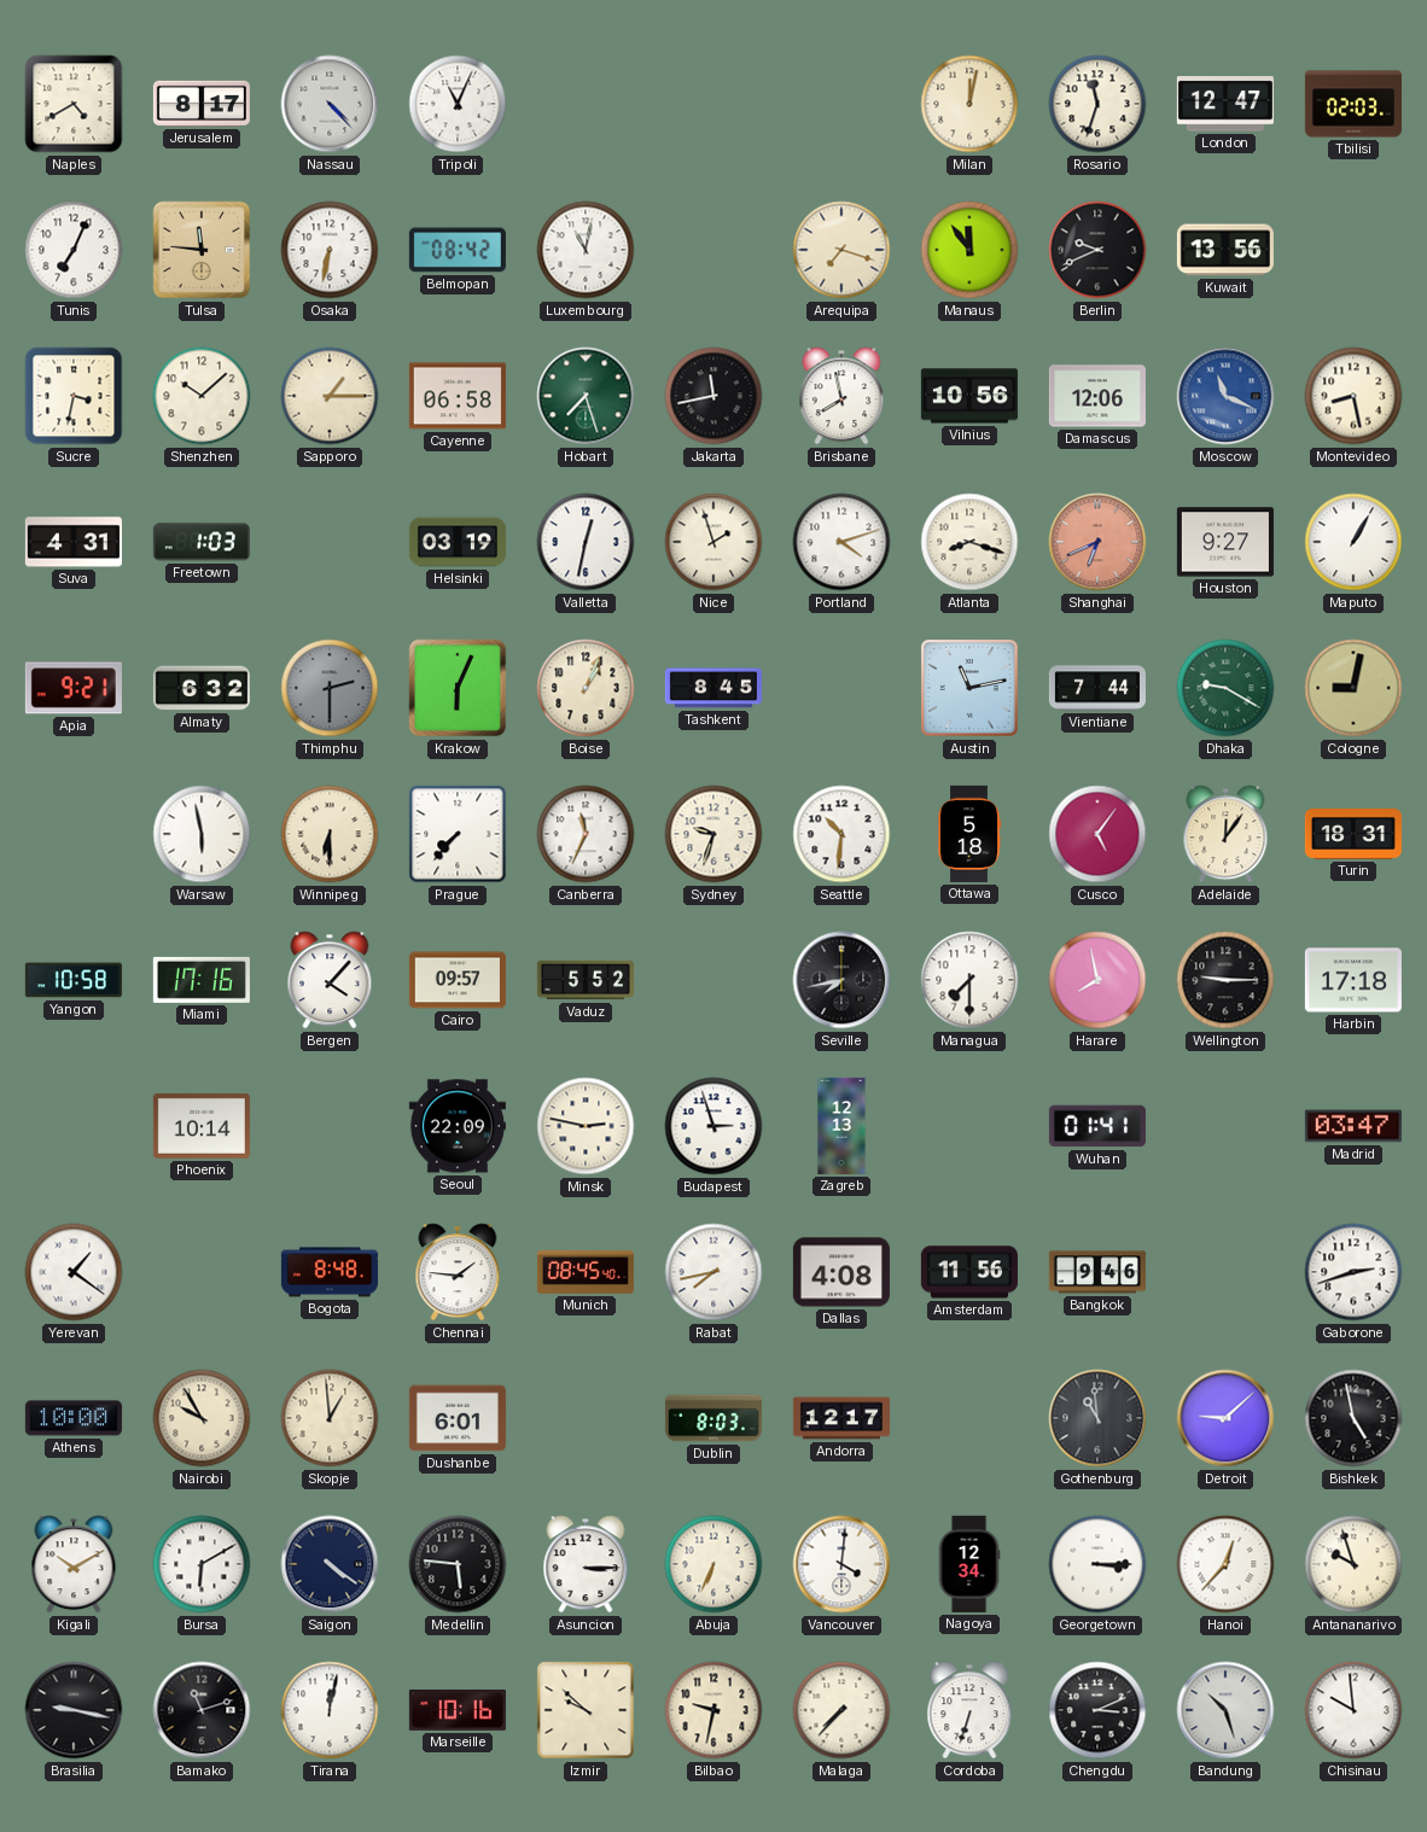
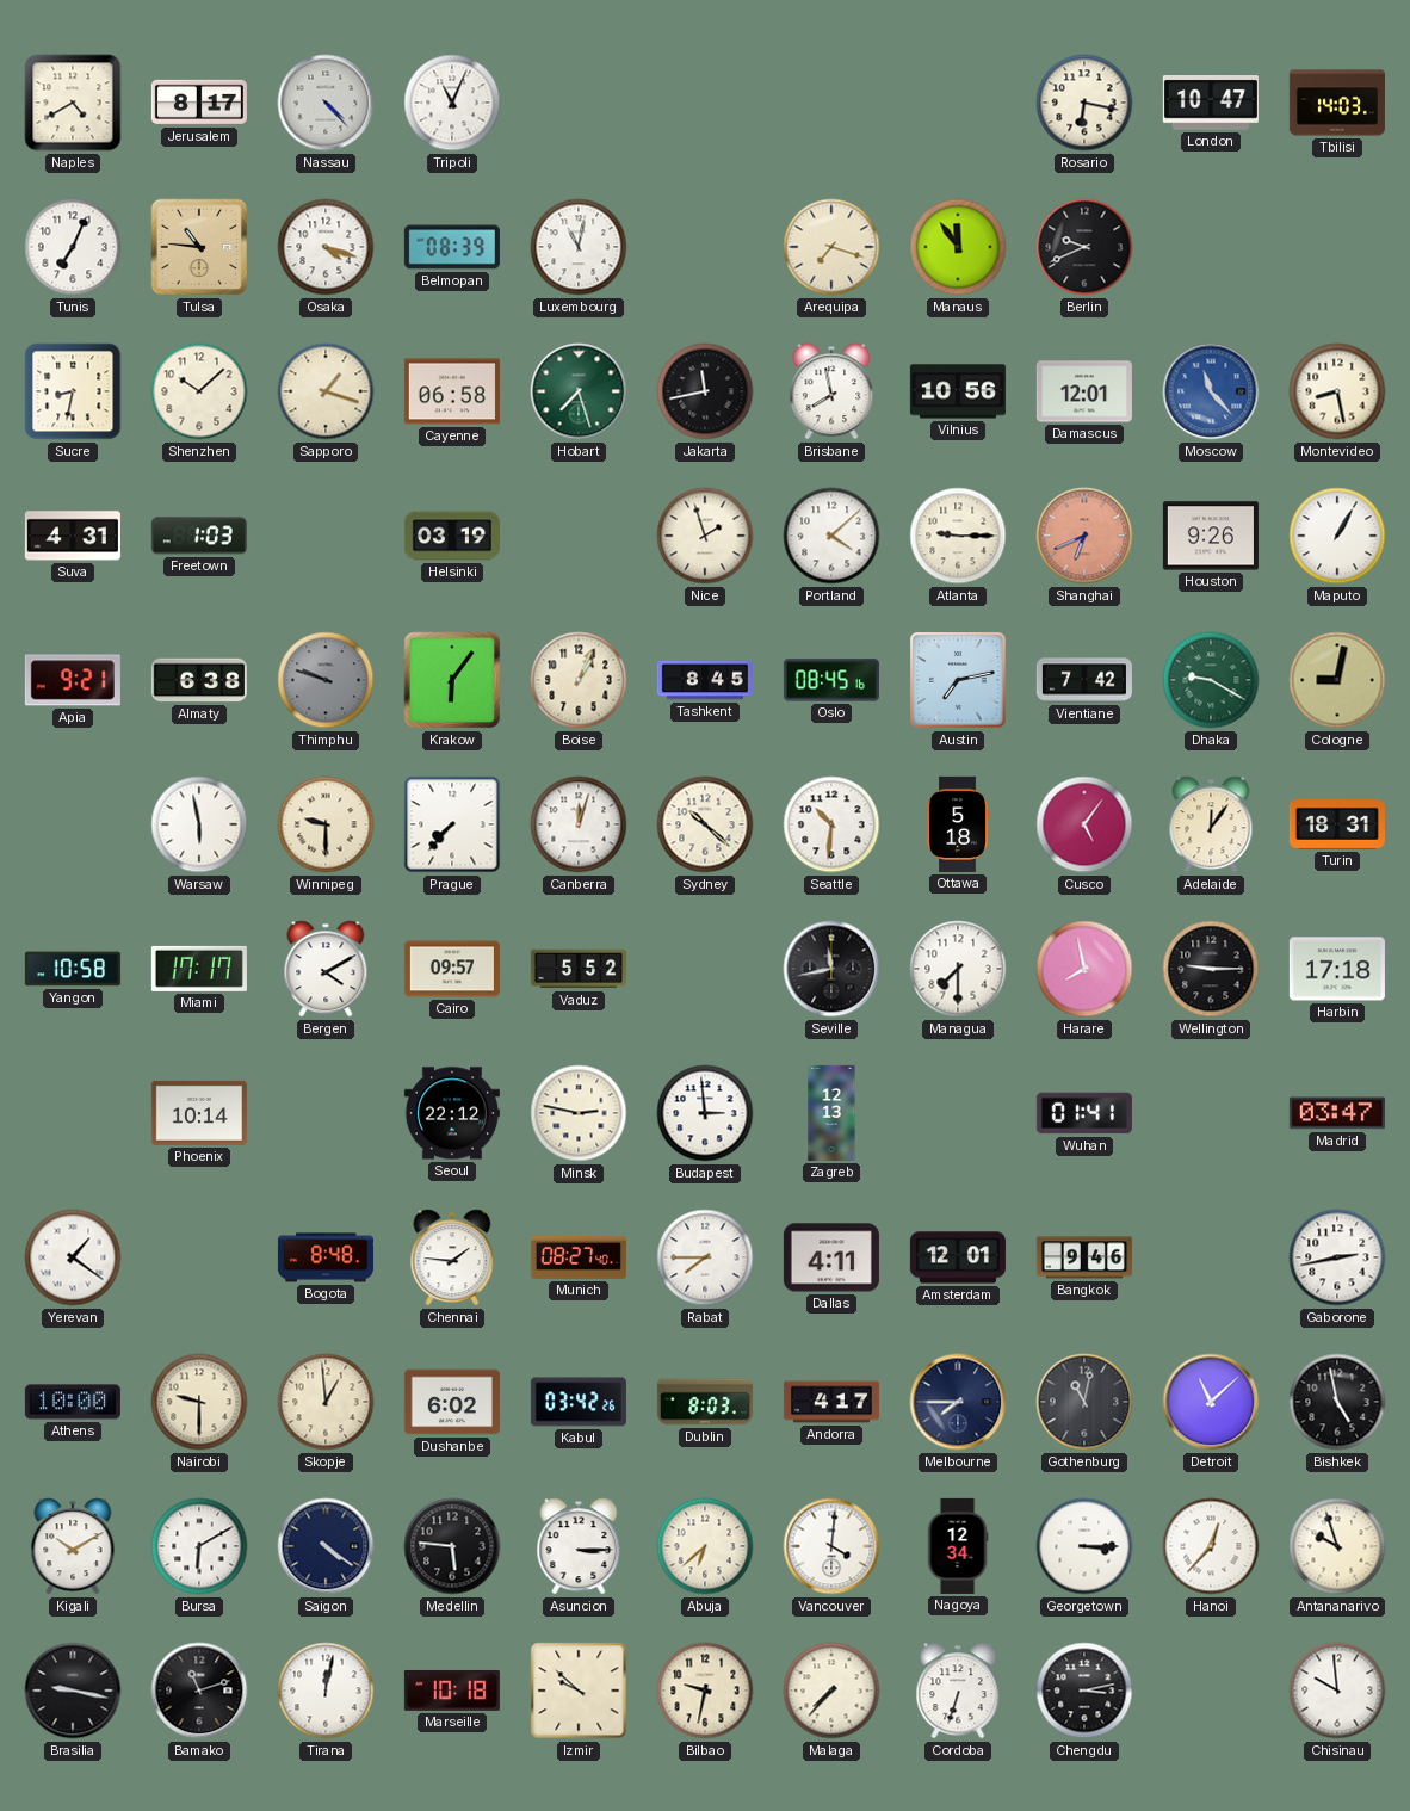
Milan: 12:02 -> none (969, 104)
Rosario: 11:33 -> 6:17 (1084, 103)
London: 12:47 -> 10:47 (1211, 103)
Tbilisi: 02:03 -> 14:03 (1337, 103)
Tulsa: 11:46 -> 10:46 (199, 247)
Osaka: 6:32 -> 4:18 (326, 247)
Belmopan: 08:42 -> 08:39 (452, 247)
Kuwait: 13:56 -> none (1225, 250)
Sucre: 3:32 -> 8:32 (73, 391)
Sapporo: 1:15 -> 1:18 (326, 391)
Damascus: 12:06 -> 12:01 (1084, 391)
Moscow: 11:19 -> 11:23 (1211, 391)
Valletta: 12:32 -> none (586, 542)
Portland: 4:12 -> 4:08 (831, 536)
Atlanta: 8:18 -> 9:15 (958, 536)
Houston: 9:27 -> 9:26 (1211, 536)
Almaty: 6:32 -> 6:38 (199, 680)
Thimphu: 2:30 -> 9:48 (326, 680)
Krakow: 6:04 -> 6:06 (452, 680)
Oslo: none -> 08:45 (831, 680)
Austin: 11:13 -> 7:13 (958, 680)
Vientiane: 7:44 -> 7:42 (1084, 680)
Winnipeg: 6:30 -> 9:30 (326, 824)
Canberra: 11:34 -> 12:03 (579, 824)
Sydney: 9:33 -> 10:22 (705, 824)
Miami: 17:16 -> 17:17 (199, 969)
Bergen: 4:07 -> 4:10 (326, 969)
Seville: 7:43 -> 11:43 (831, 969)
Seoul: 22:09 -> 22:12 (452, 1113)
Budapest: 2:57 -> 2:59 (705, 1113)
Munich: 08:45 -> 08:27 (579, 1257)
Rabat: 7:43 -> 7:45 (705, 1257)
Dallas: 4:08 -> 4:11 (831, 1257)
Amsterdam: 11:56 -> 12:01 (958, 1257)
Gaborone: 2:42 -> 2:43 (1337, 1257)
Nairobi: 9:55 -> 9:30 (199, 1402)
Dushanbe: 6:01 -> 6:02 (452, 1402)
Kabul: none -> 03:42 (579, 1402)
Andorra: 12:17 -> 4:17 (831, 1402)
Melbourne: none -> 7:45 (958, 1402)
Gothenburg: 10:59 -> 11:02 (1084, 1402)
Detroit: 9:08 -> 11:08 (1211, 1402)
Abuja: 6:34 -> 6:38 (705, 1546)
Marseille: 10:16 -> 10:18 (452, 1691)
Chengdu: 3:11 -> 3:13 (1084, 1691)
Bandung: 10:27 -> none (1225, 1710)
